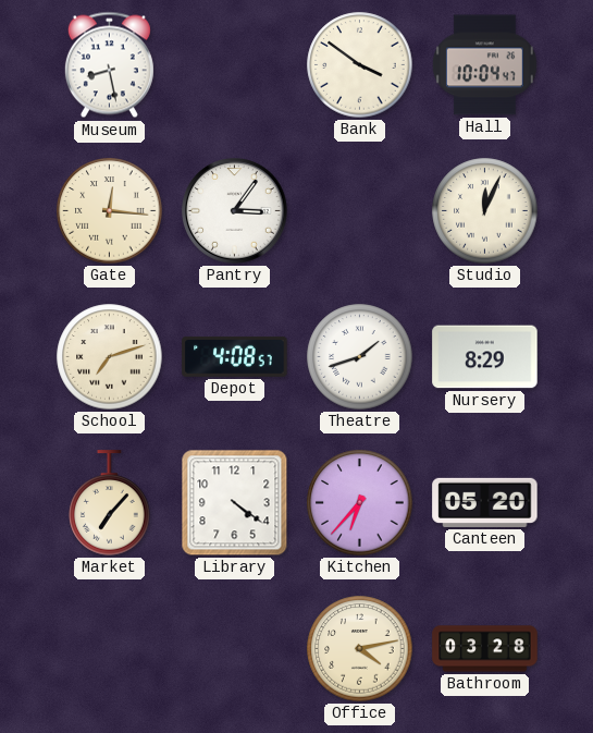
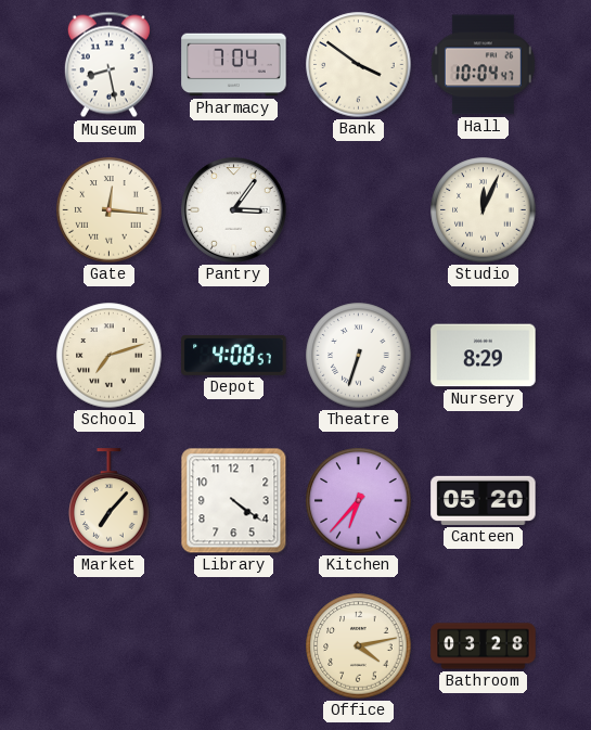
Pharmacy: none -> 7:04 (234, 65)
Theatre: 1:42 -> 6:33 (359, 356)
